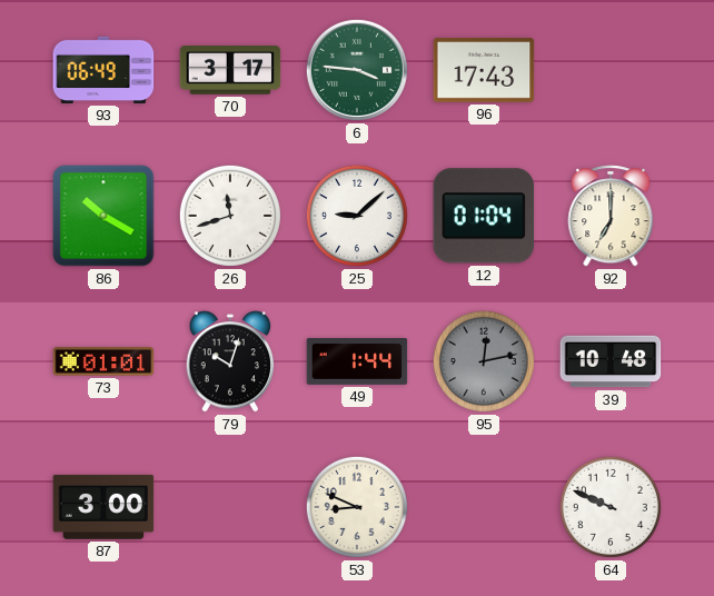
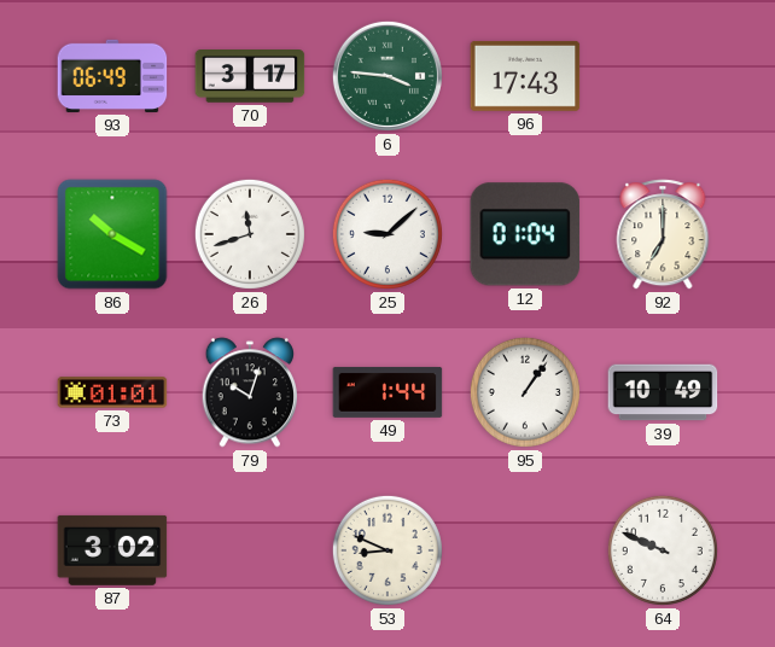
95: 12:13 -> 1:06 (525, 392)
95 dial: grey -> white (525, 392)
39: 10:48 -> 10:49 (663, 392)
87: 3:00 -> 3:02 (112, 550)
